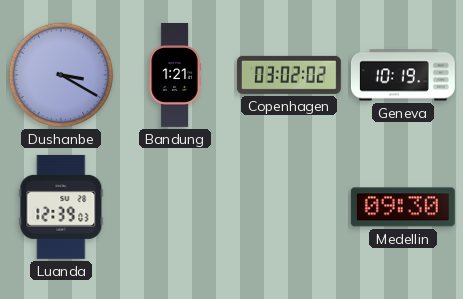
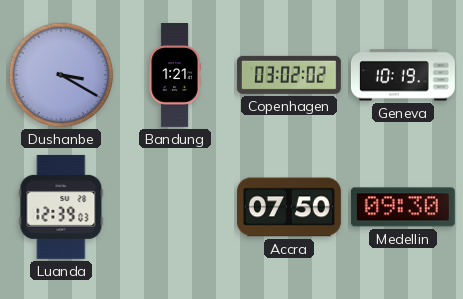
Accra: none -> 07:50 (289, 207)
